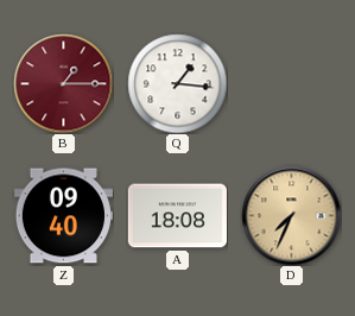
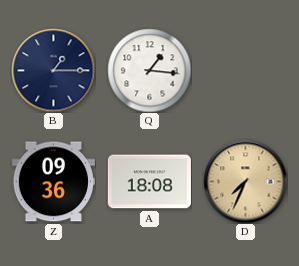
B dial: burgundy -> navy (53, 70)
Z: 09:40 -> 09:36 (53, 182)
